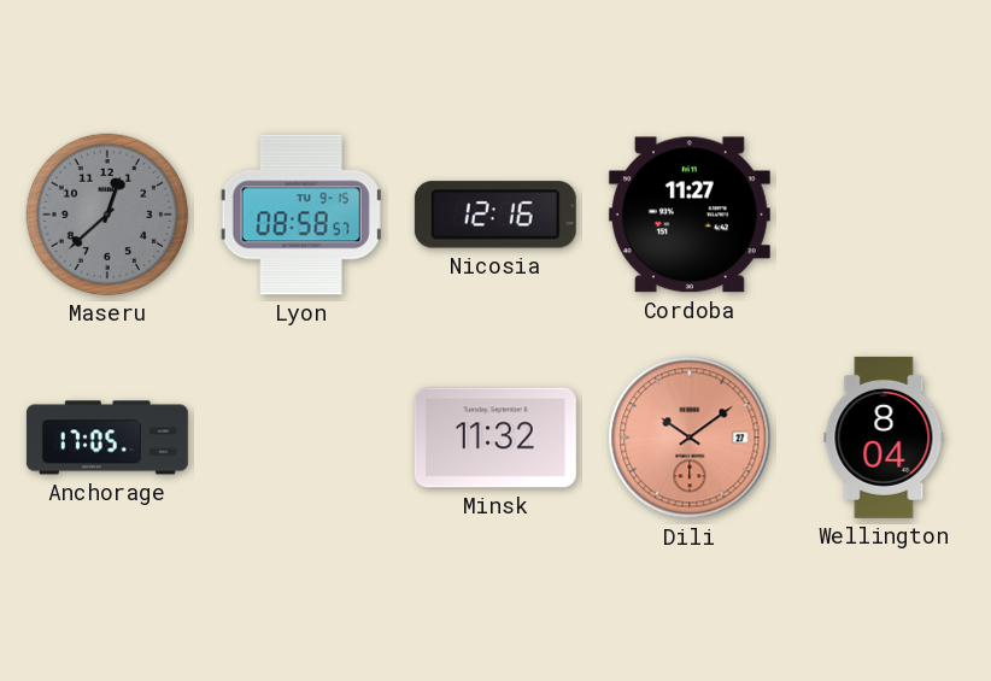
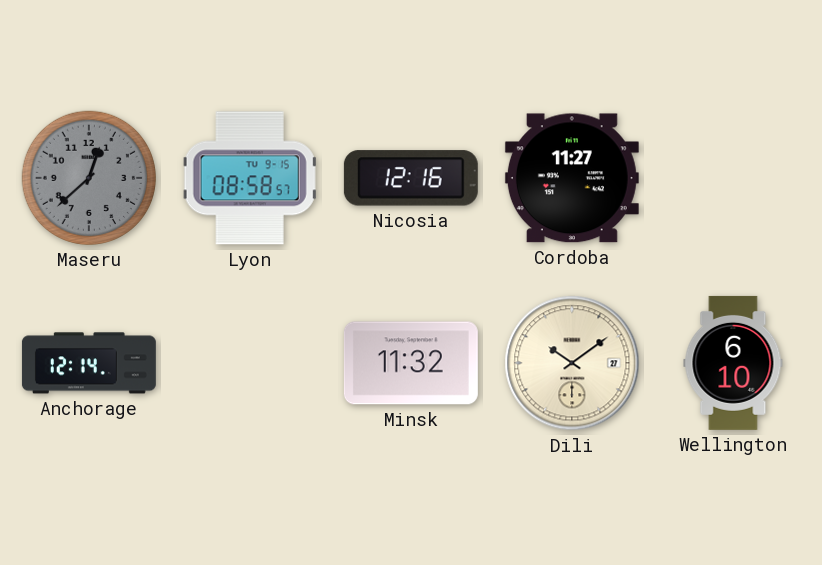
Anchorage: 17:05 -> 12:14 (89, 363)
Dili dial: salmon -> cream (572, 363)
Wellington: 8:04 -> 6:10 (733, 363)
